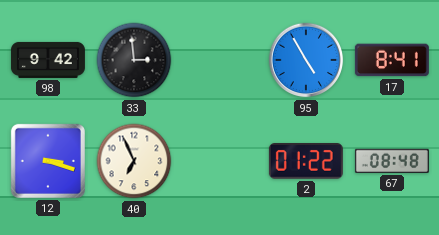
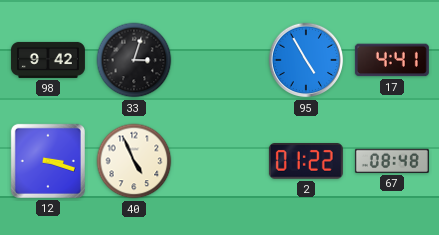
33: 2:59 -> 3:03 (134, 60)
17: 8:41 -> 4:41 (392, 60)
40: 6:56 -> 4:56 (134, 161)
